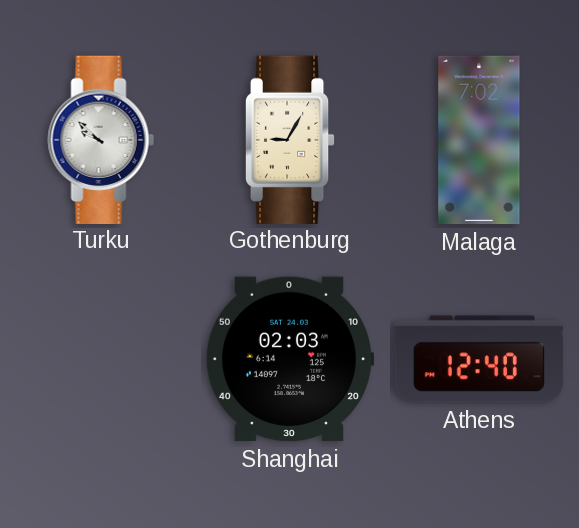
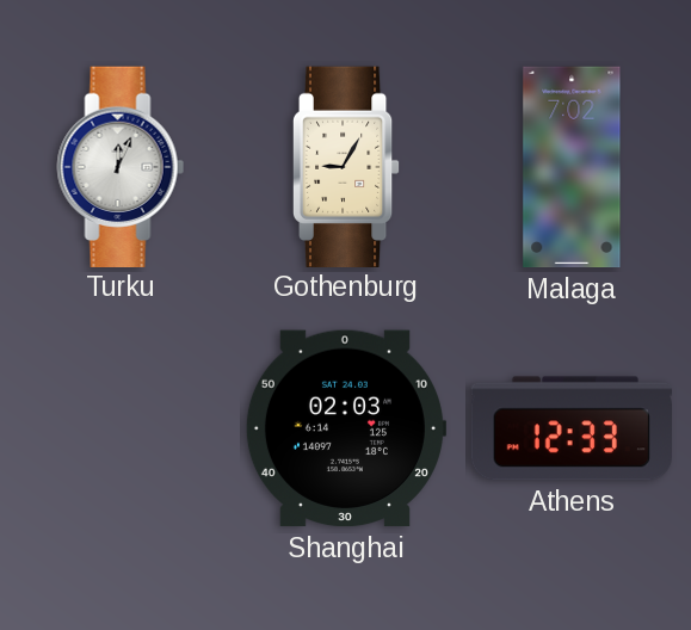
Turku: 9:52 -> 12:04 (121, 166)
Athens: 12:40 -> 12:33 (570, 428)
